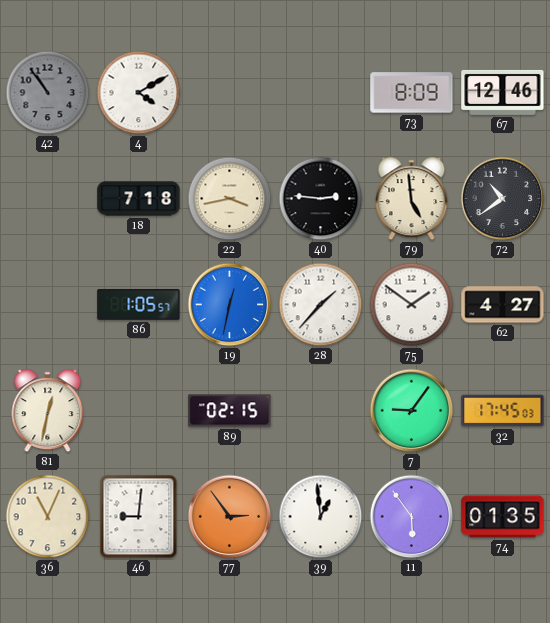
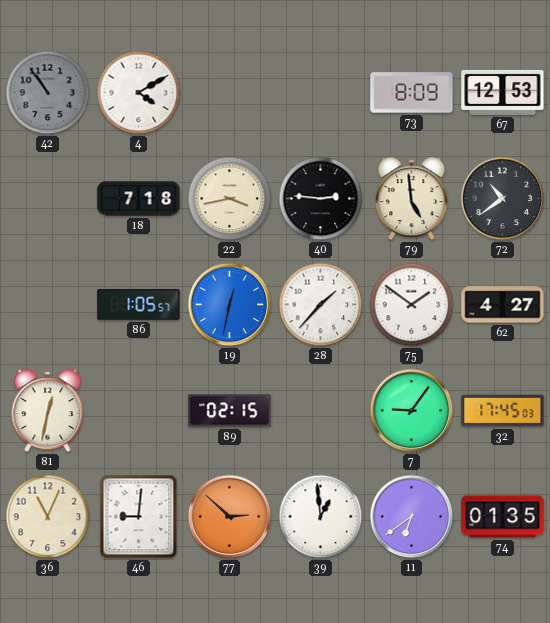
67: 12:46 -> 12:53 (503, 92)
77: 2:54 -> 2:52 (230, 517)
11: 5:54 -> 6:39 (412, 517)
